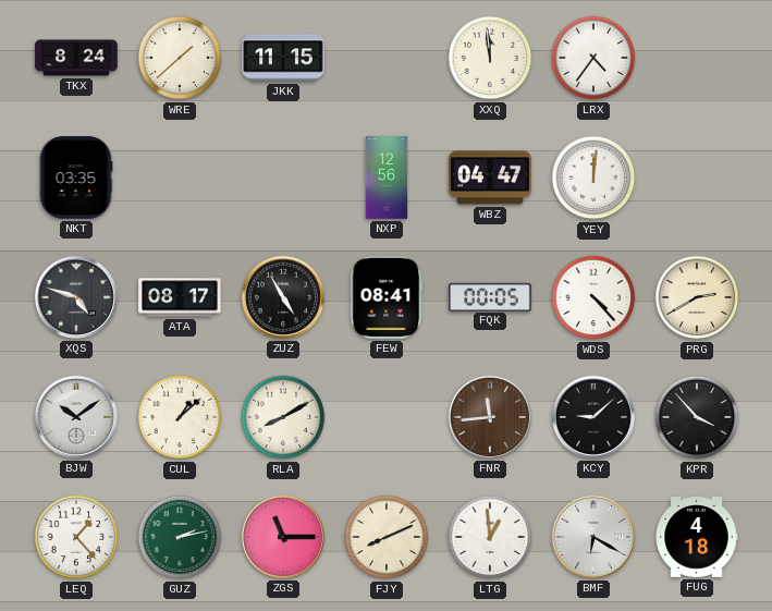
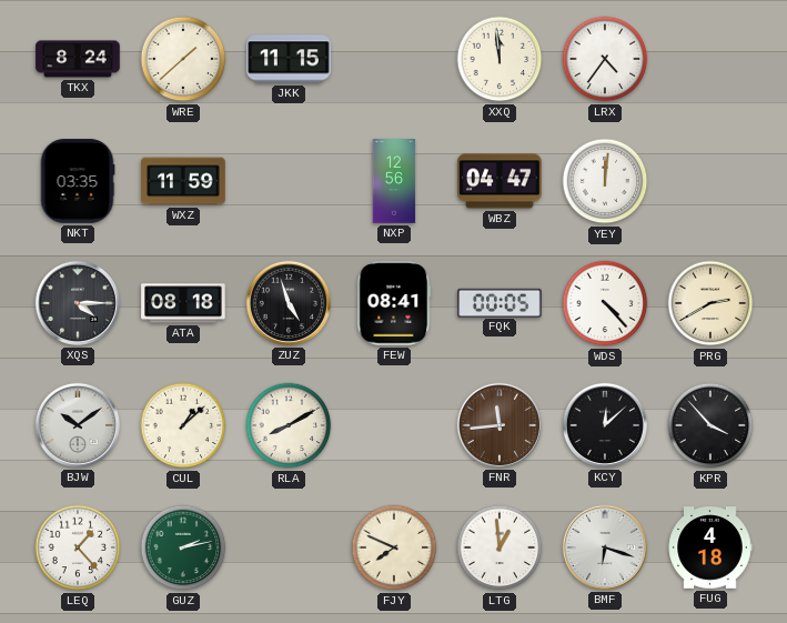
WXZ: none -> 11:59 (183, 181)
XQS: 4:48 -> 4:15 (78, 303)
ATA: 08:17 -> 08:18 (183, 303)
ZUZ: 4:55 -> 4:57 (289, 303)
KCY: 9:08 -> 12:08 (605, 425)
ZGS: 11:15 -> none (283, 537)
FJY: 8:11 -> 7:49 (394, 547)
BMF: 6:20 -> 6:18 (605, 547)
